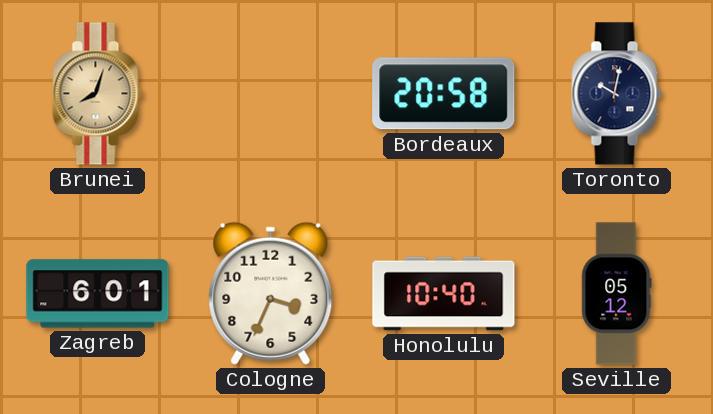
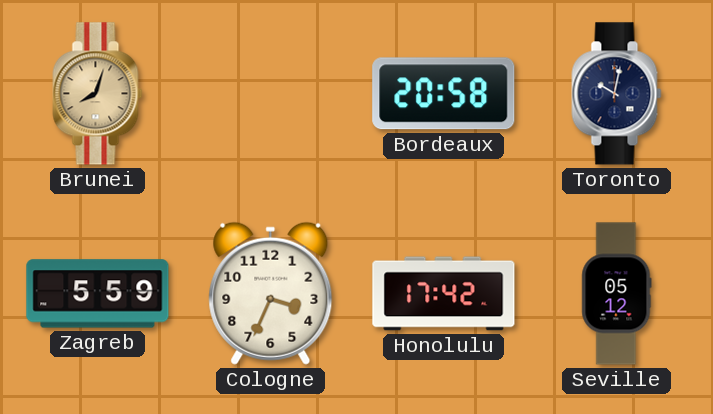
Zagreb: 6:01 -> 5:59 (98, 294)
Honolulu: 10:40 -> 17:42 (444, 294)
